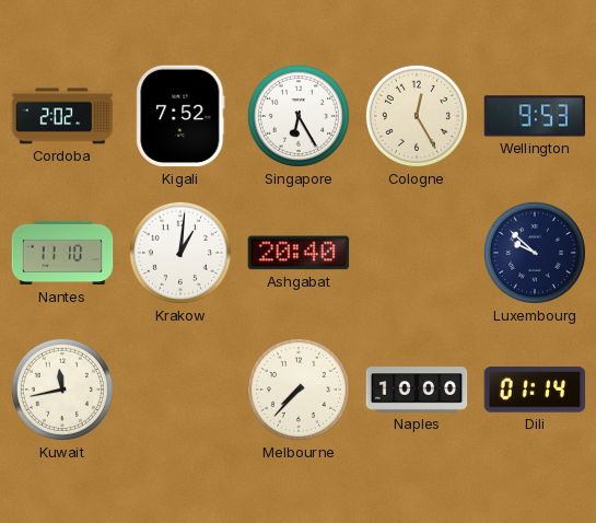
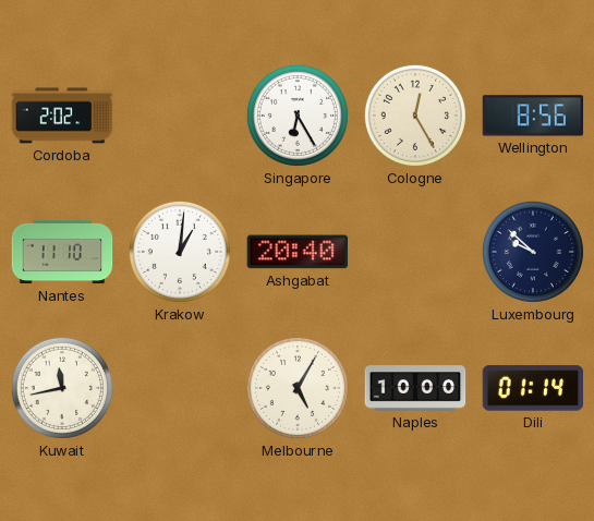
Kigali: 7:52 -> none (180, 116)
Wellington: 9:53 -> 8:56 (533, 116)
Melbourne: 7:37 -> 5:05 (298, 388)
